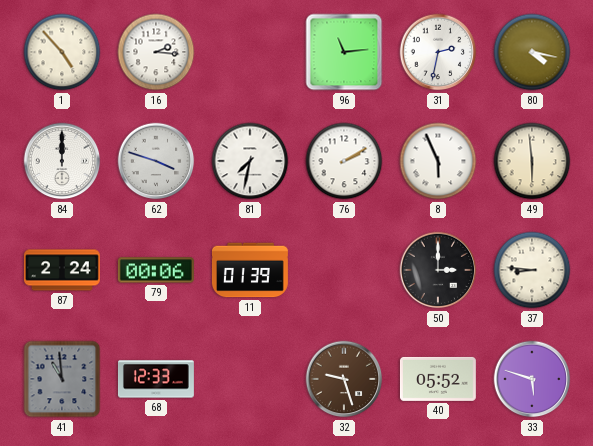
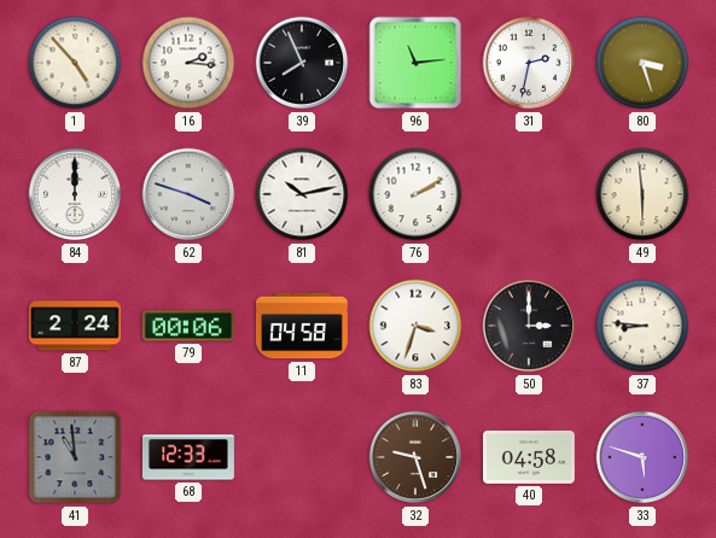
39: none -> 7:56 (302, 63)
80: 4:17 -> 3:27 (642, 63)
81: 7:32 -> 10:13 (302, 194)
8: 5:56 -> none (438, 161)
11: 01:39 -> 04:58 (302, 326)
83: none -> 3:33 (415, 326)
40: 05:52 -> 04:58 (529, 457)
